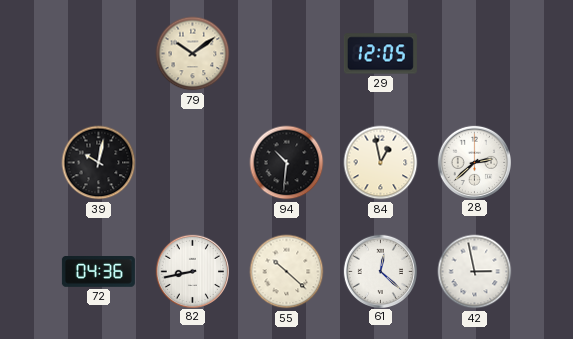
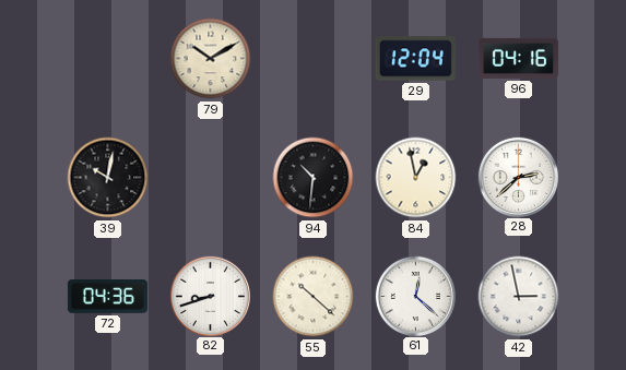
79: 10:09 -> 10:10 (211, 59)
29: 12:05 -> 12:04 (415, 59)
96: none -> 04:16 (518, 58)
82: 8:43 -> 8:42 (210, 296)
